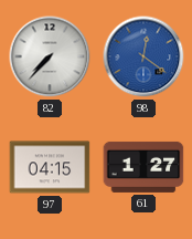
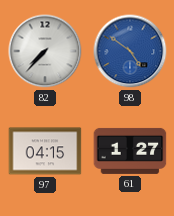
98: 12:21 -> 4:51 (130, 51)
